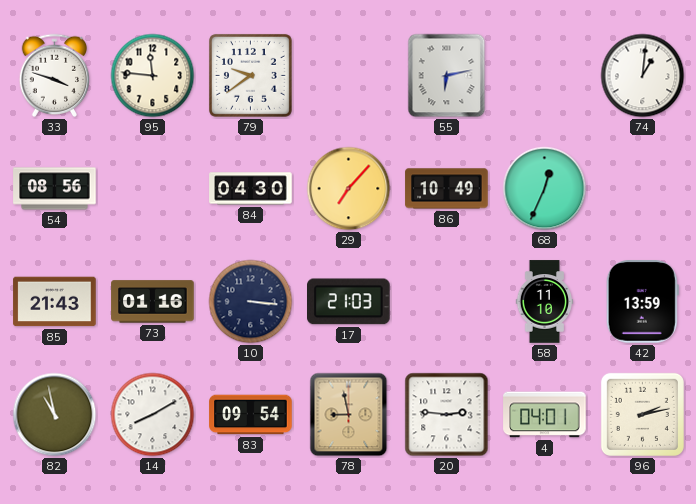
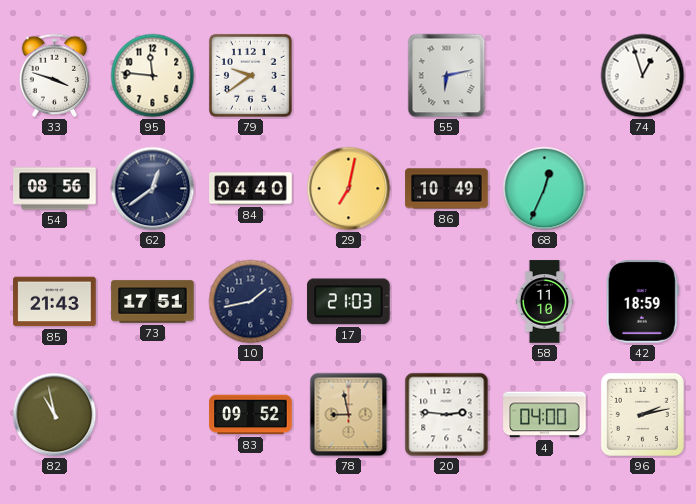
74: 1:01 -> 12:57 (643, 76)
62: none -> 12:39 (153, 189)
84: 04:30 -> 04:40 (251, 189)
29: 7:07 -> 7:02 (349, 189)
73: 01:16 -> 17:51 (153, 302)
10: 3:16 -> 1:43 (251, 302)
42: 13:59 -> 18:59 (642, 302)
14: 8:10 -> none (153, 415)
83: 09:54 -> 09:52 (251, 415)
4: 04:01 -> 04:00 (545, 415)
